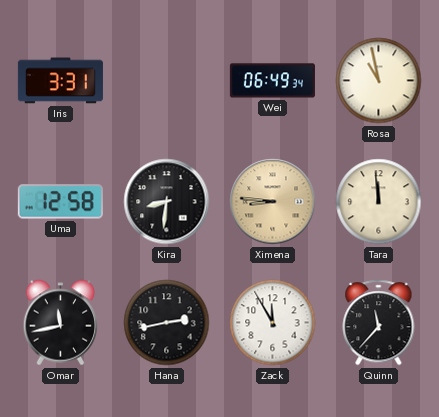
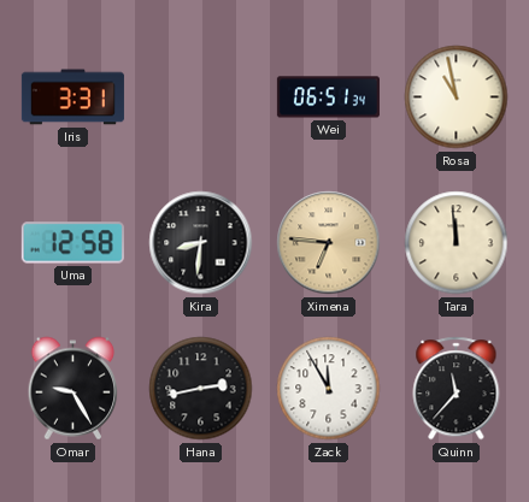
Wei: 06:49 -> 06:51 (328, 98)
Ximena: 8:46 -> 6:46 (329, 243)
Omar: 11:43 -> 9:25 (74, 389)
